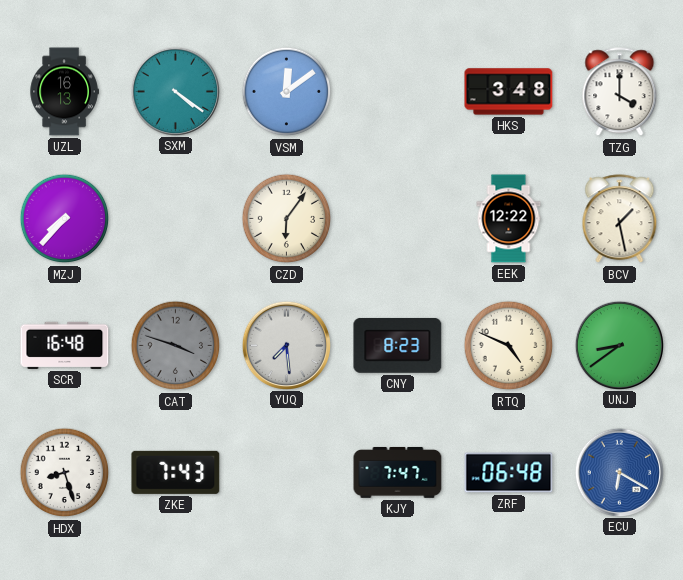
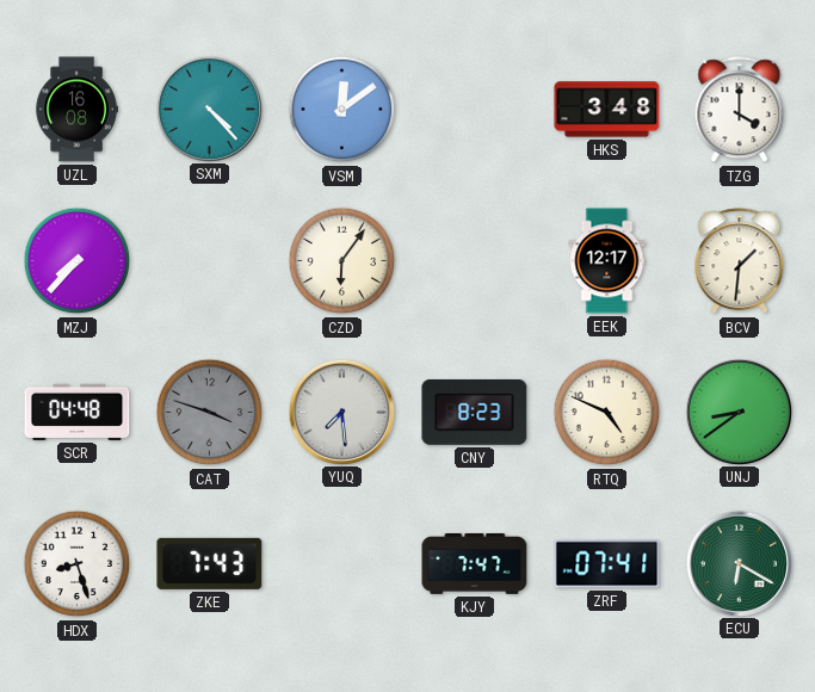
UZL: 16:13 -> 16:08 (76, 110)
SXM: 4:21 -> 4:23 (209, 109)
EEK: 12:22 -> 12:17 (607, 261)
BCV: 1:28 -> 1:31 (740, 261)
SCR: 16:48 -> 04:48 (78, 412)
ZRF: 06:48 -> 07:41 (607, 564)
ECU dial: blue -> green (739, 563)
